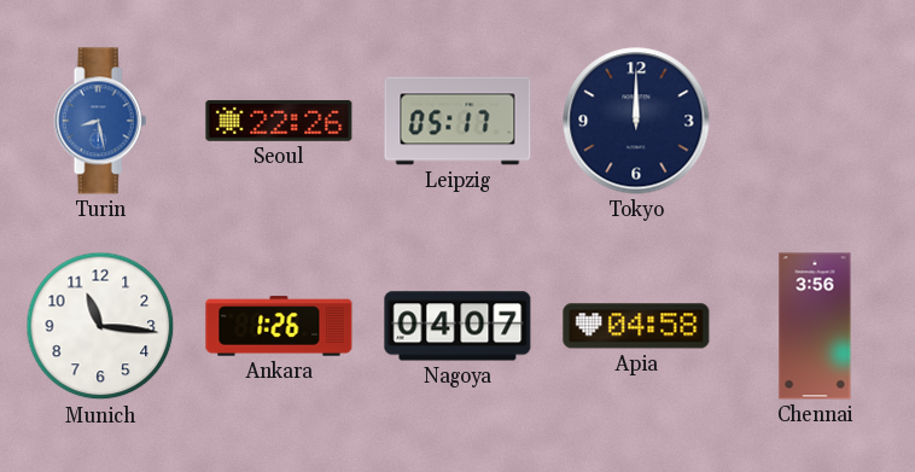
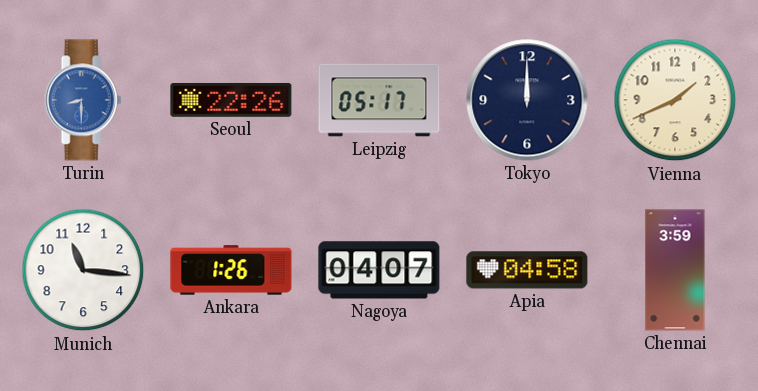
Turin: 8:28 -> 8:30 (83, 100)
Vienna: none -> 1:41 (675, 100)
Chennai: 3:56 -> 3:59 (675, 270)
